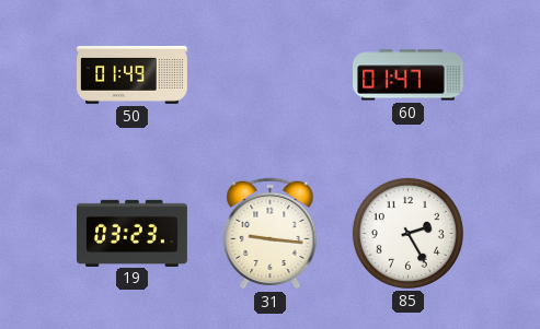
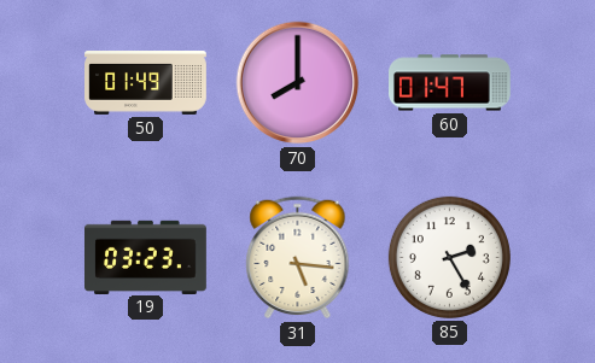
70: none -> 8:00 (298, 83)
31: 9:16 -> 5:16 (298, 258)
